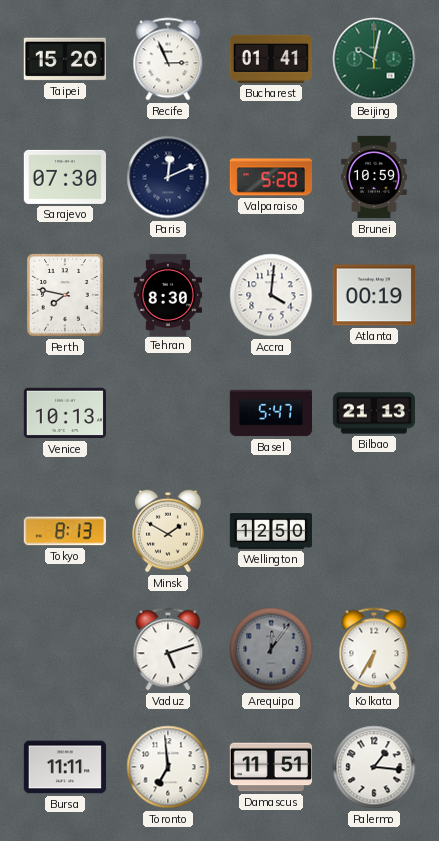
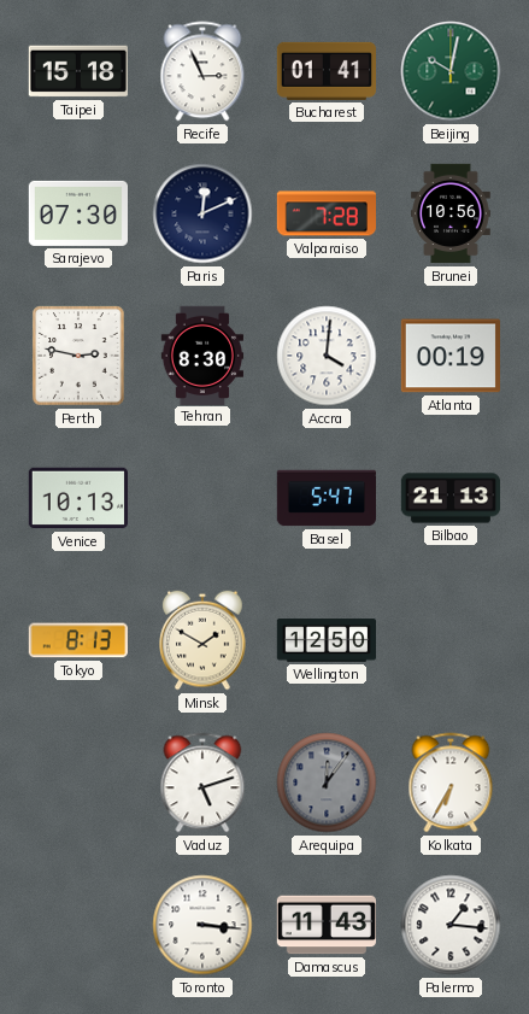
Taipei: 15:20 -> 15:18 (77, 71)
Valparaiso: 5:28 -> 7:28 (325, 213)
Brunei: 10:59 -> 10:56 (452, 213)
Perth: 7:47 -> 2:47 (78, 356)
Bursa: 11:11 -> none (64, 767)
Toronto: 6:59 -> 3:16 (202, 925)
Damascus: 11:51 -> 11:43 (325, 925)
